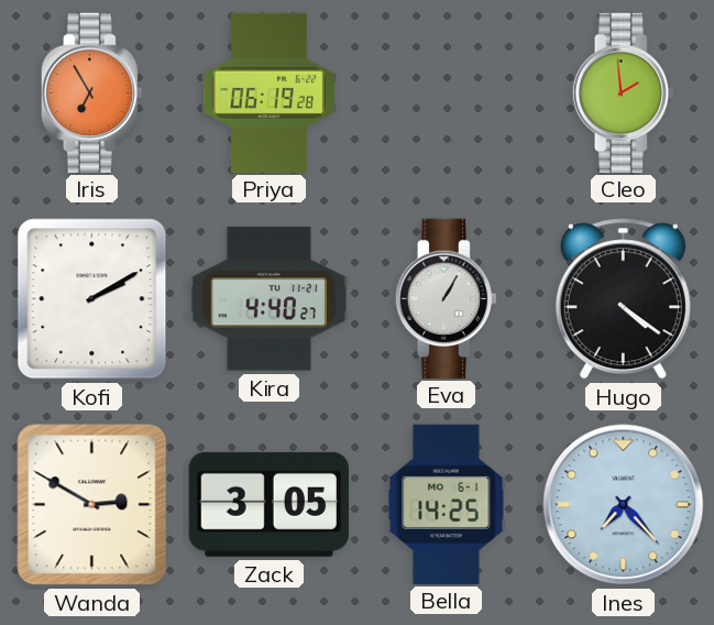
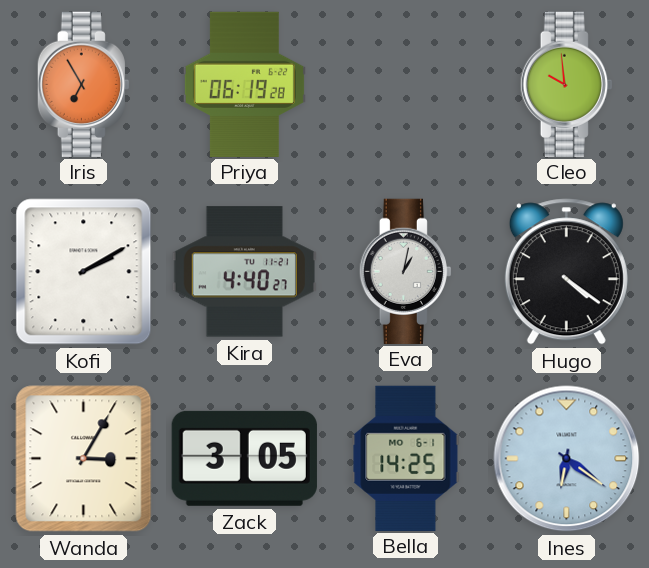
Cleo: 1:59 -> 9:59 (566, 84)
Eva: 1:05 -> 1:02 (405, 271)
Wanda: 2:50 -> 3:05 (84, 459)
Ines: 7:23 -> 6:21 (567, 459)
